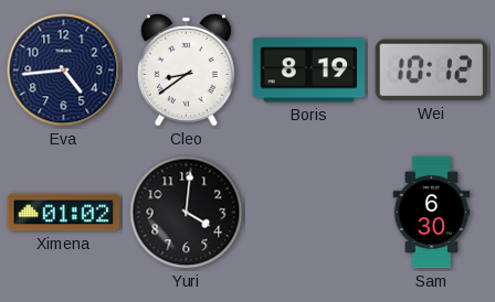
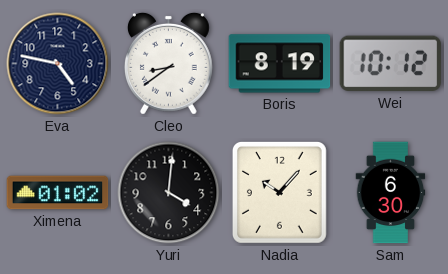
Eva: 4:44 -> 4:47 (58, 64)
Nadia: none -> 10:07 (279, 193)
